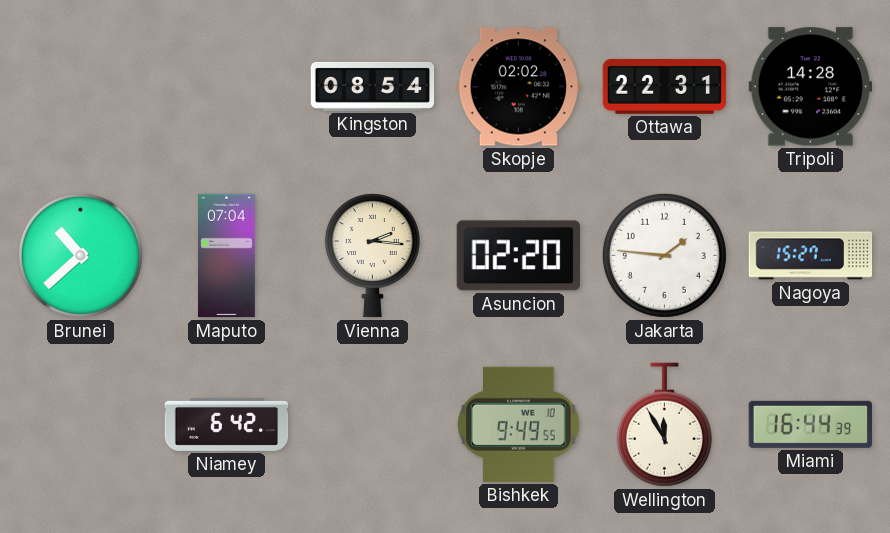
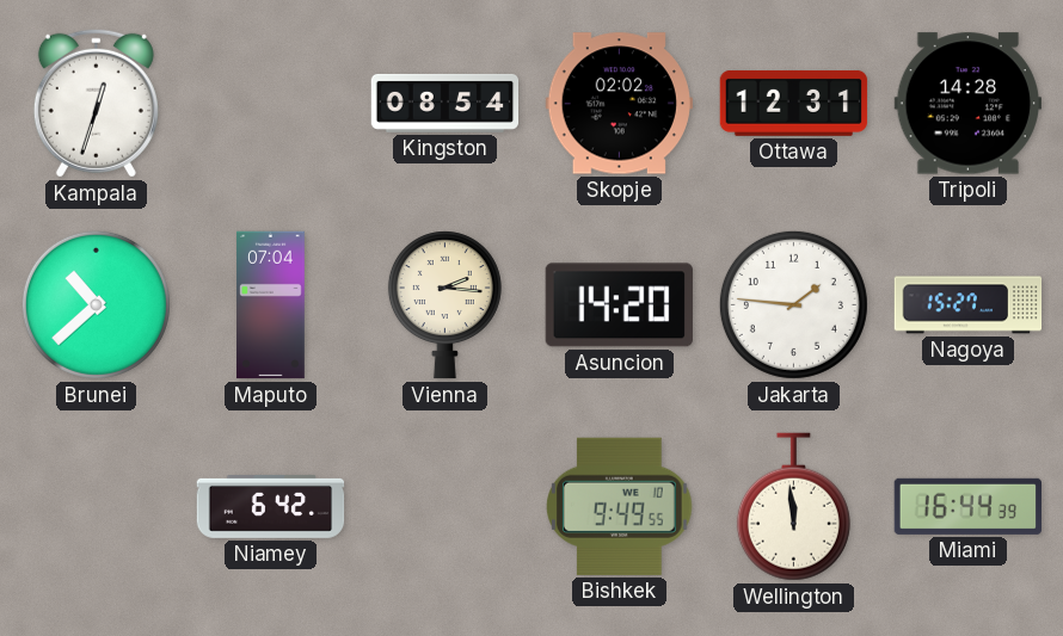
Kampala: none -> 12:33 (96, 103)
Ottawa: 22:31 -> 12:31 (794, 103)
Asuncion: 02:20 -> 14:20 (619, 305)
Wellington: 11:55 -> 11:59 (793, 507)
